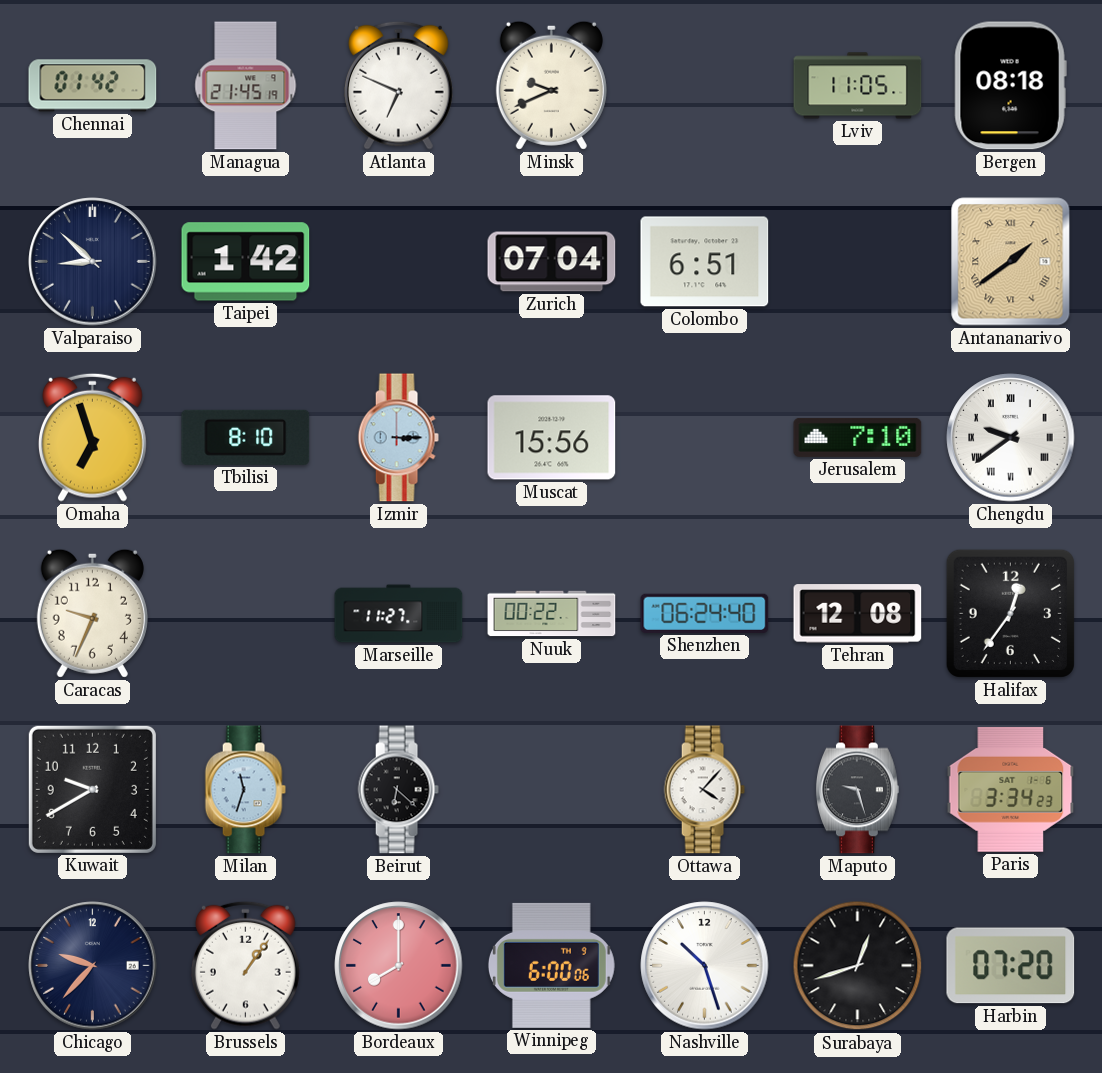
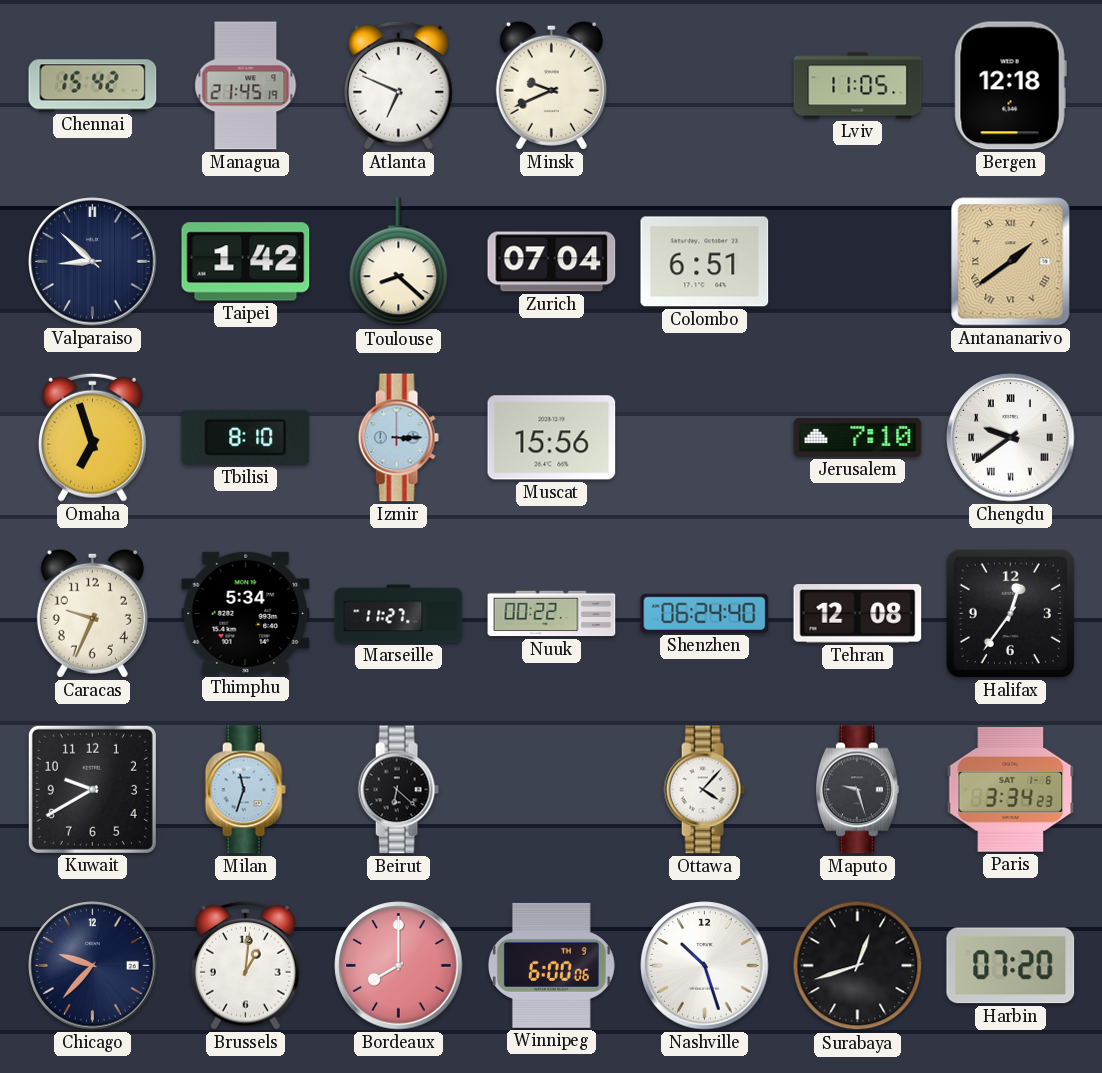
Chennai: 01:42 -> 15:42 (93, 86)
Bergen: 08:18 -> 12:18 (1010, 86)
Toulouse: none -> 8:22 (399, 262)
Thimphu: none -> 5:34 (246, 613)
Brussels: 1:06 -> 1:01 (245, 965)
